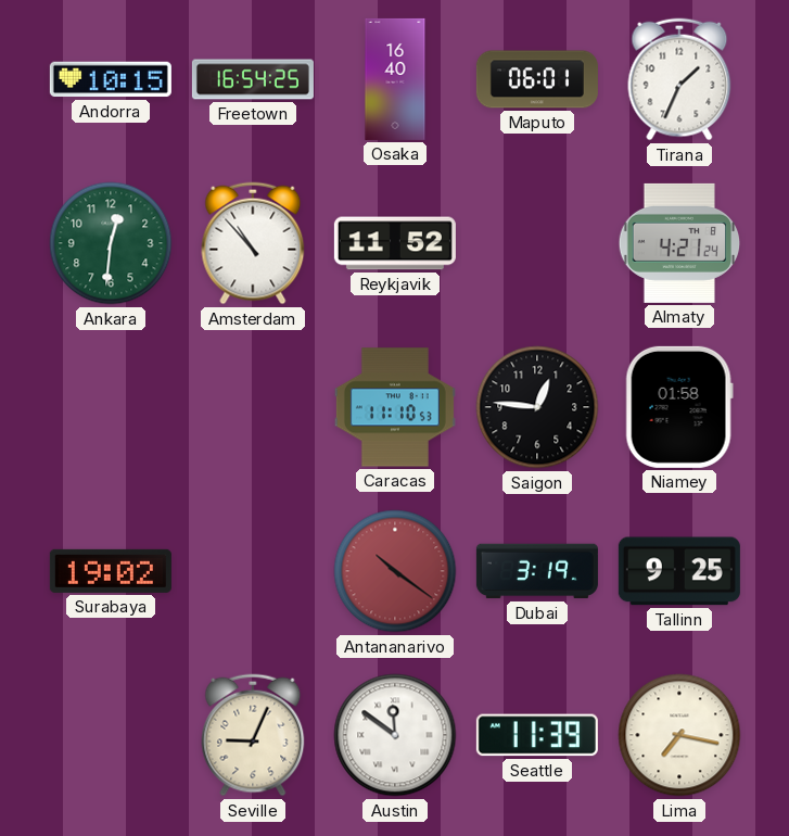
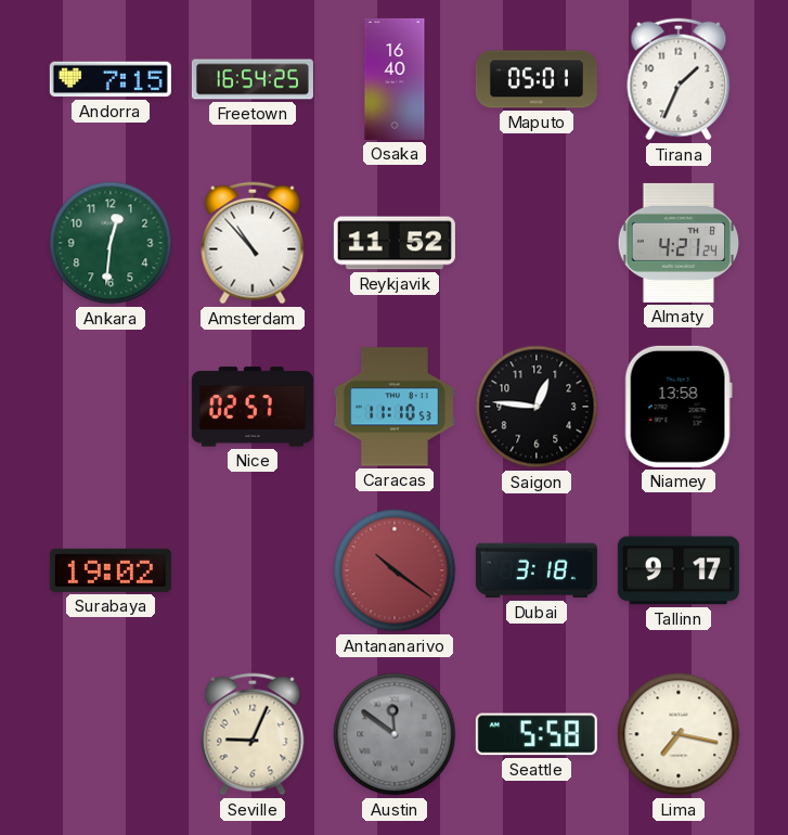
Andorra: 10:15 -> 7:15 (111, 79)
Maputo: 06:01 -> 05:01 (537, 79)
Nice: none -> 02:57 (253, 407)
Niamey: 01:58 -> 13:58 (679, 407)
Dubai: 3:19 -> 3:18 (537, 570)
Tallinn: 9:25 -> 9:17 (679, 570)
Austin dial: white -> grey (395, 734)
Seattle: 11:39 -> 5:58 (537, 734)
